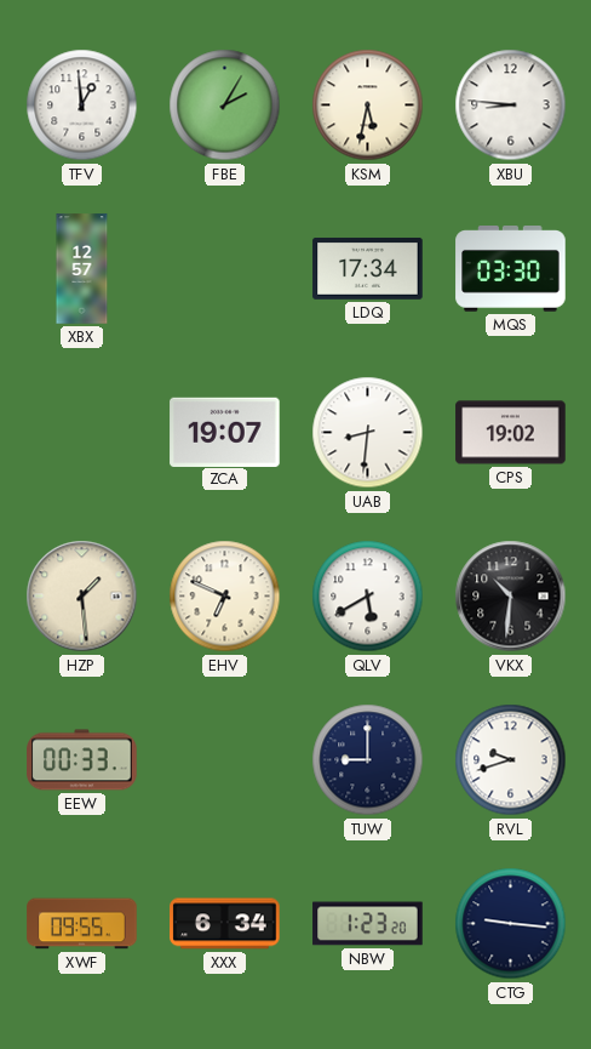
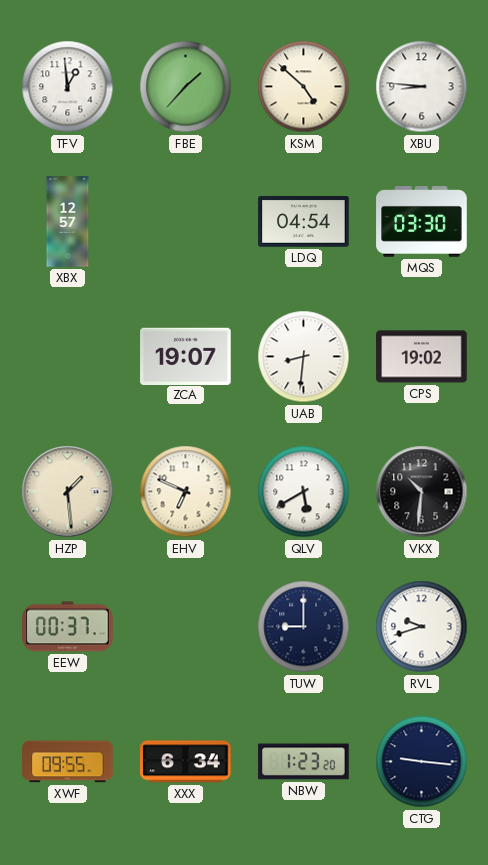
FBE: 2:05 -> 1:37 (186, 87)
KSM: 5:32 -> 4:52 (304, 87)
LDQ: 17:34 -> 04:54 (304, 221)
EEW: 00:33 -> 00:37 (68, 627)
